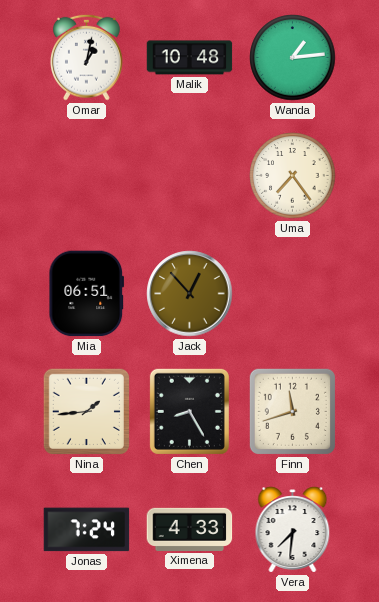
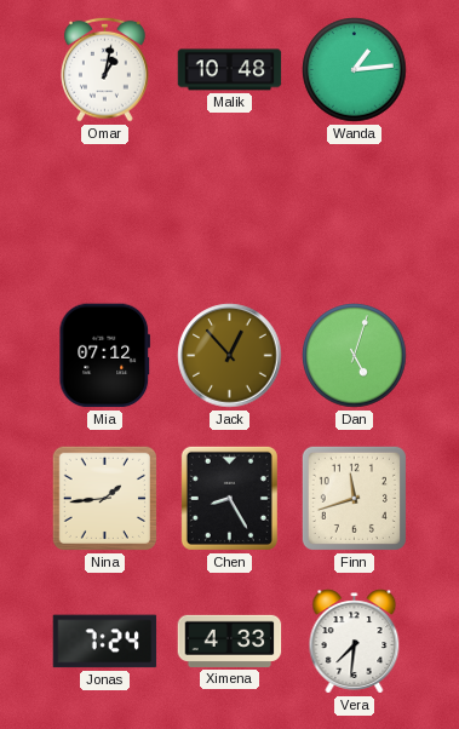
Uma: 7:24 -> none (293, 176)
Mia: 06:51 -> 07:12 (105, 356)
Dan: none -> 5:03 (355, 356)
